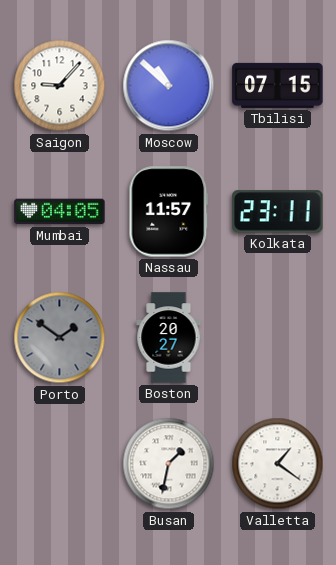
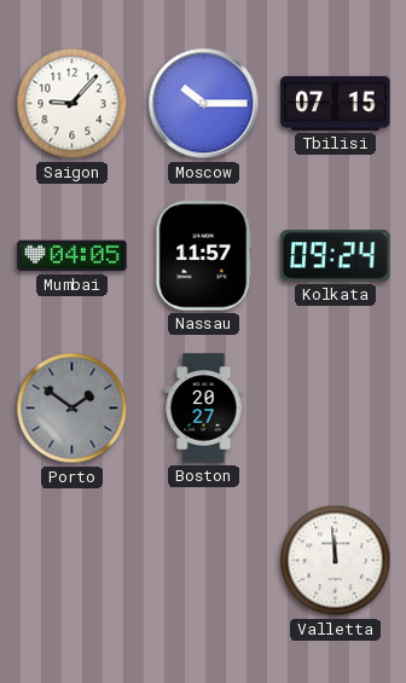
Moscow: 10:52 -> 10:15 (204, 104)
Kolkata: 23:11 -> 09:24 (336, 256)
Busan: 1:32 -> none (169, 464)
Valletta: 1:21 -> 11:59 (336, 561)
